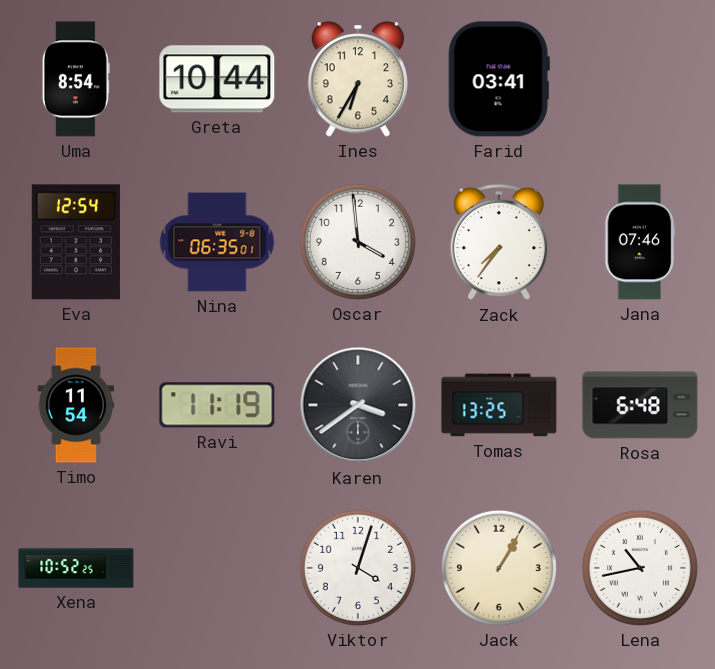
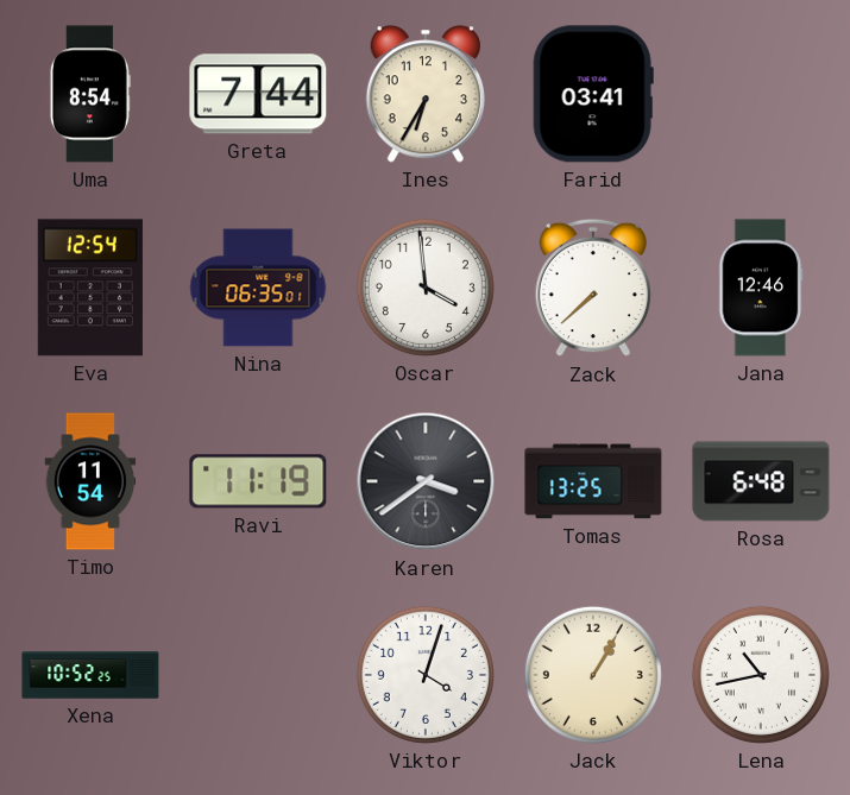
Greta: 10:44 -> 7:44 (258, 94)
Zack: 7:36 -> 7:38 (593, 288)
Jana: 07:46 -> 12:46 (761, 288)
